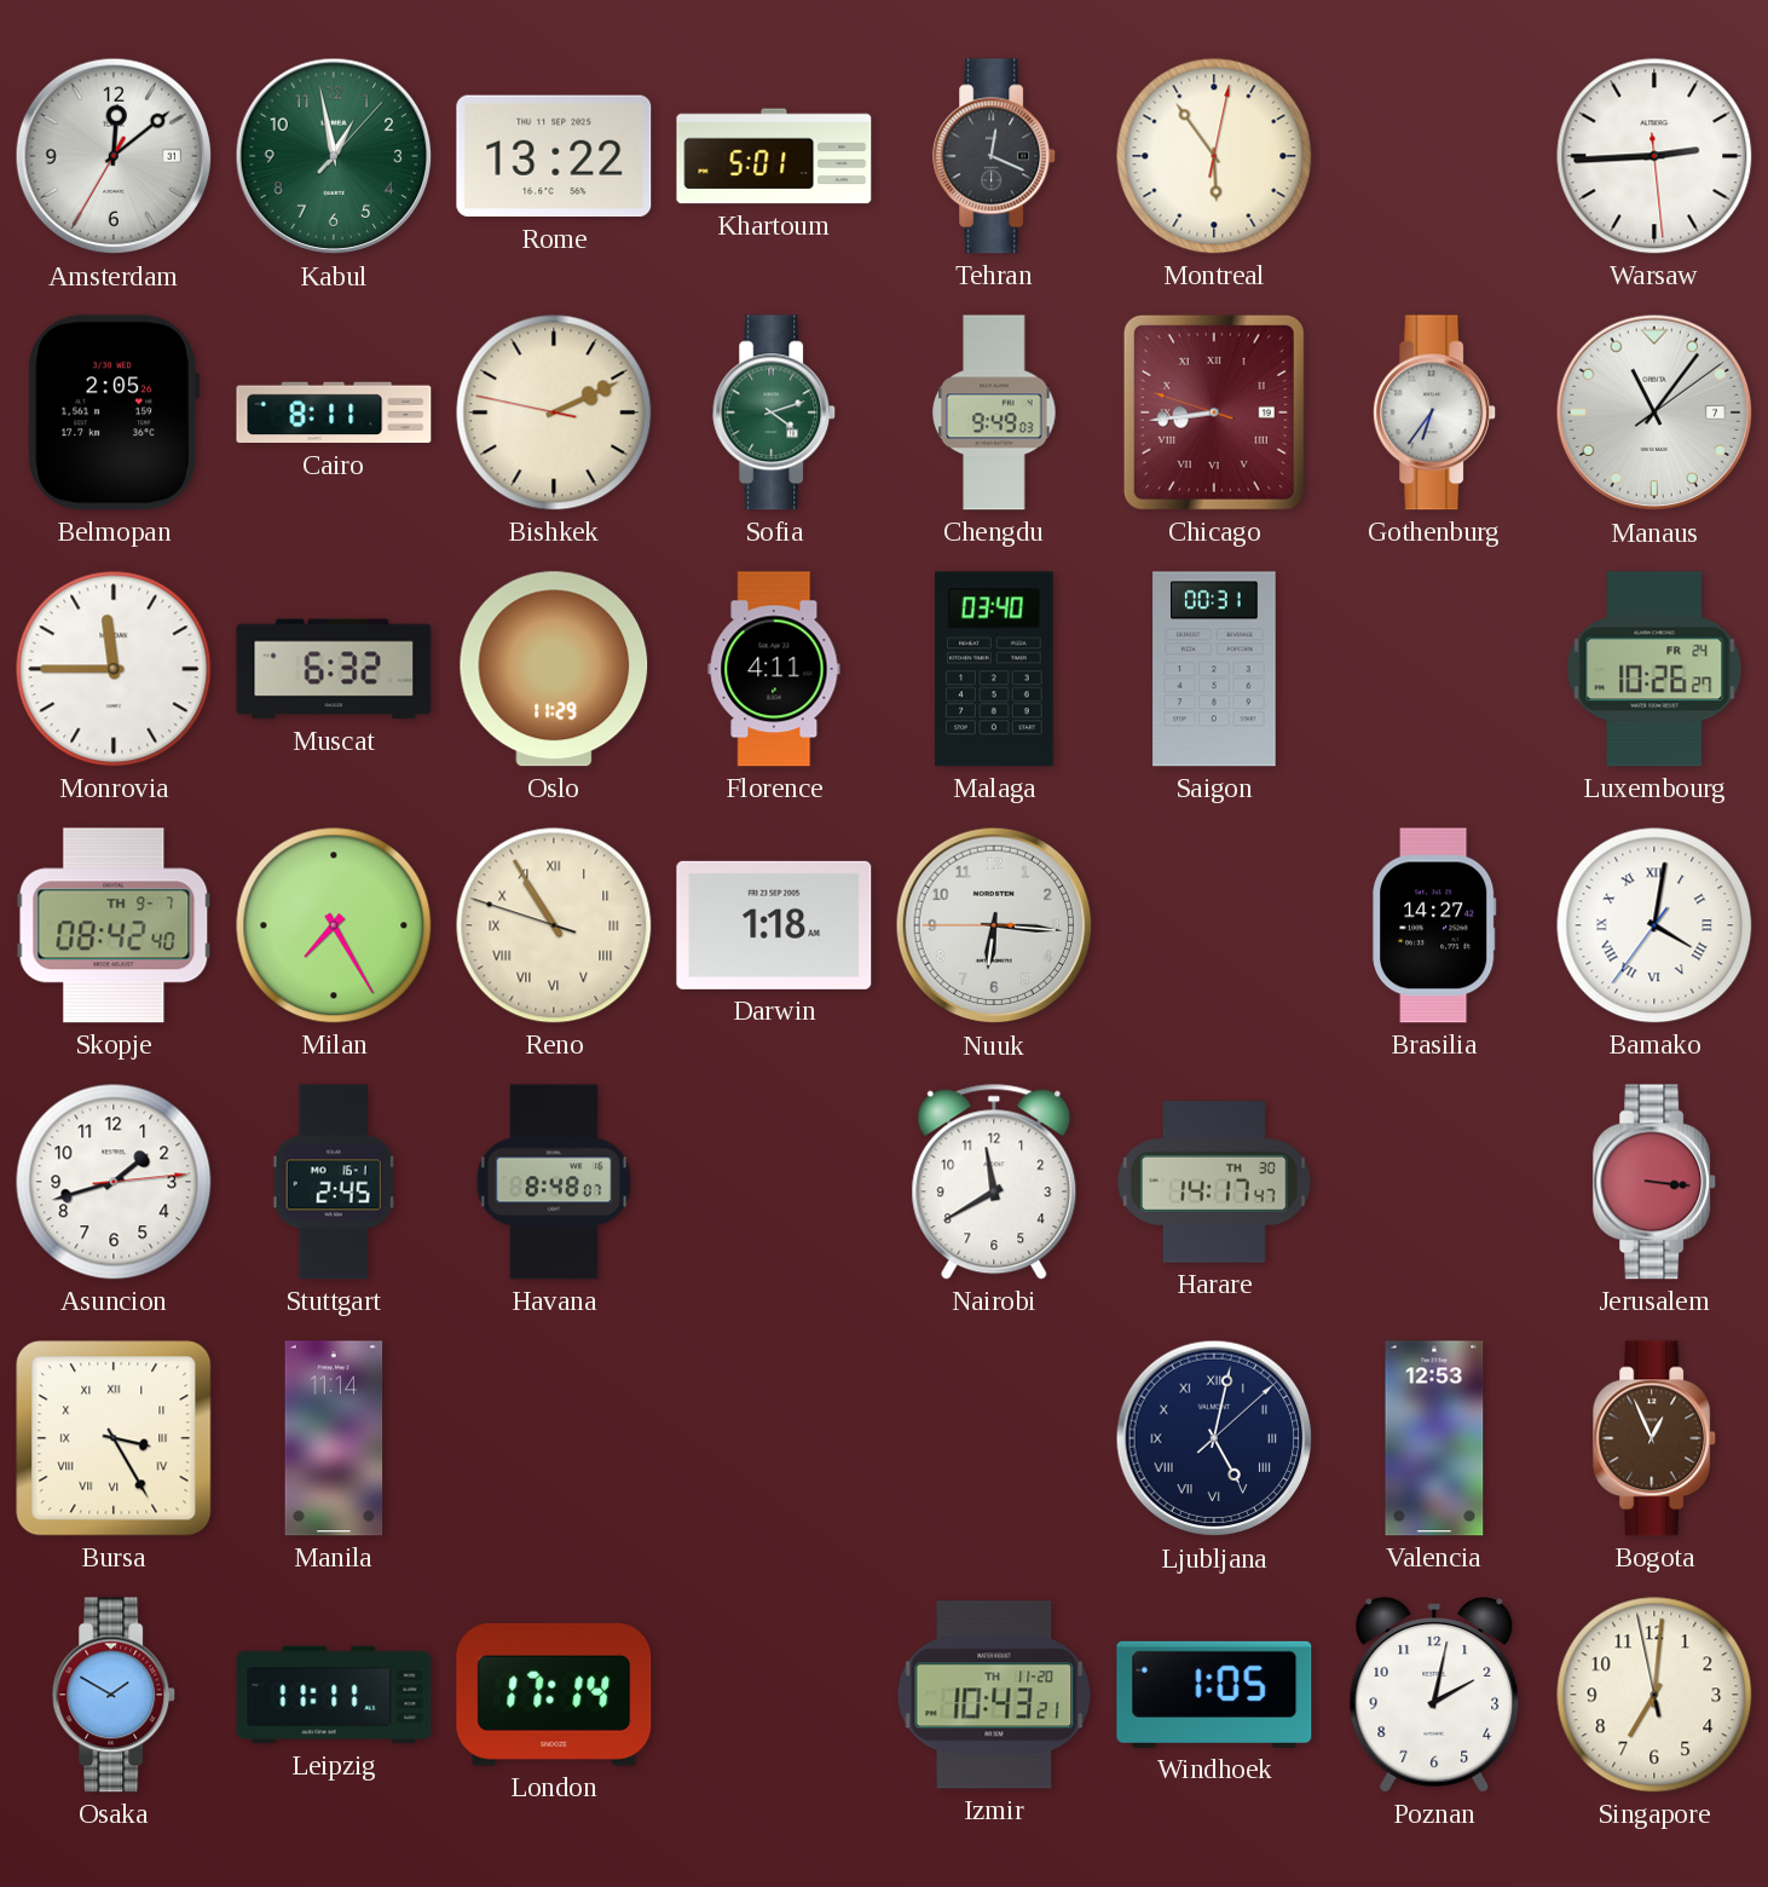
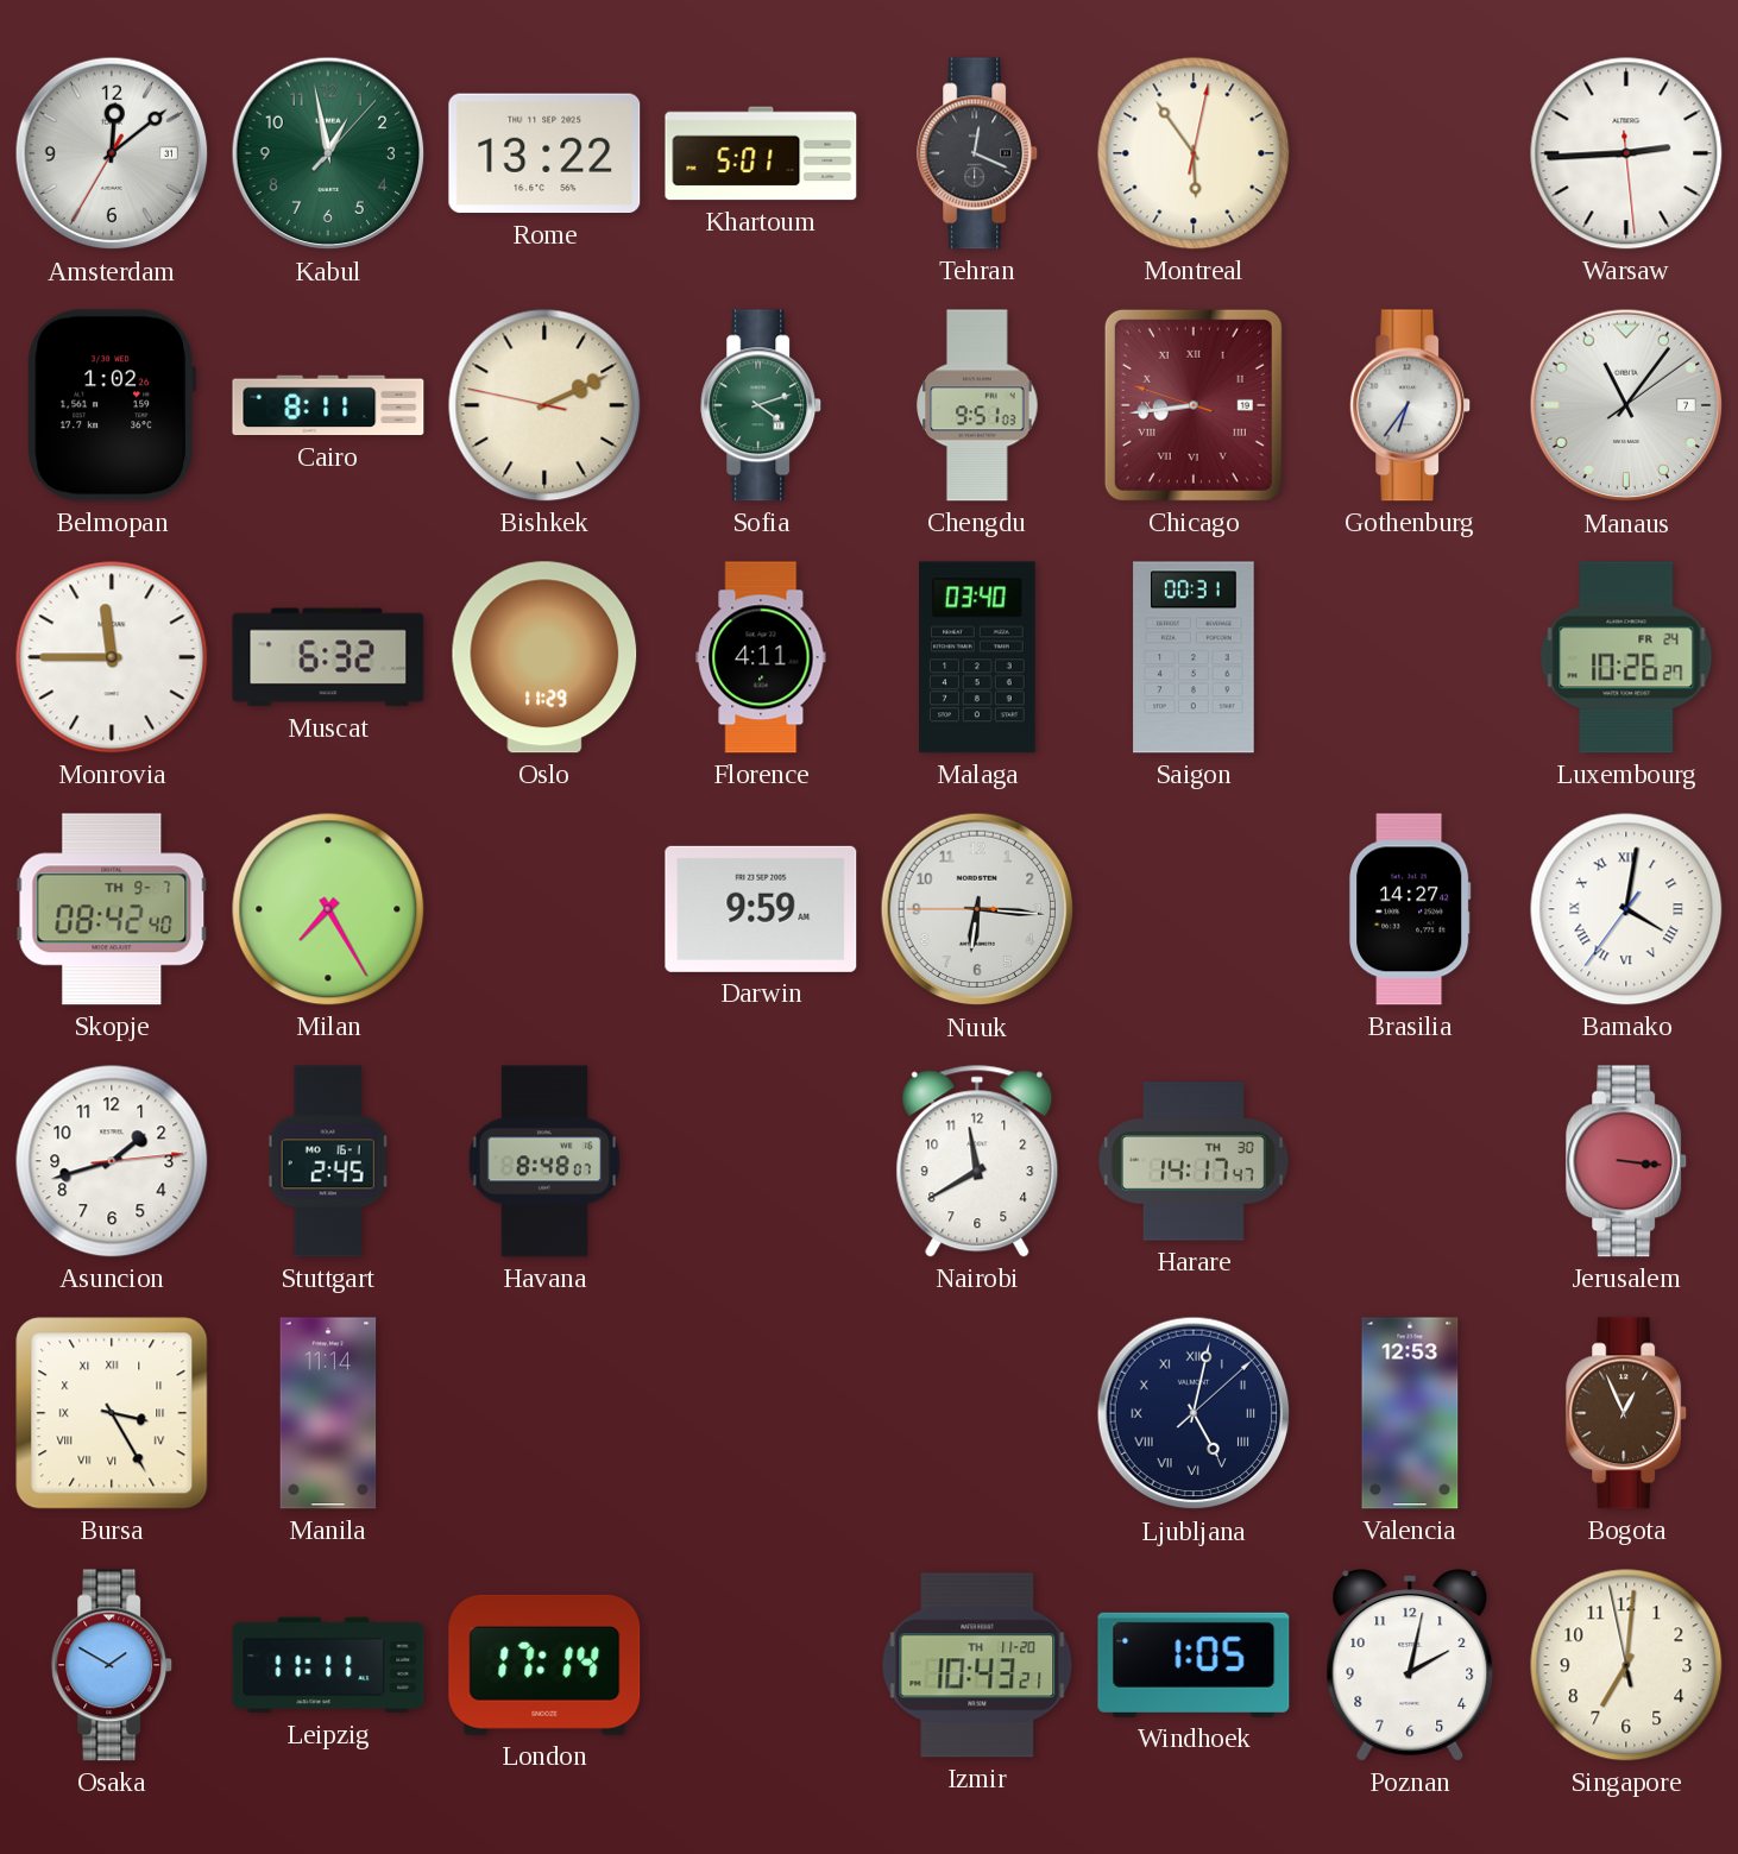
Belmopan: 2:05 -> 1:02 (112, 405)
Chengdu: 9:49 -> 9:51 (977, 405)
Reno: 10:54 -> none (554, 925)
Darwin: 1:18 -> 9:59 (761, 909)
